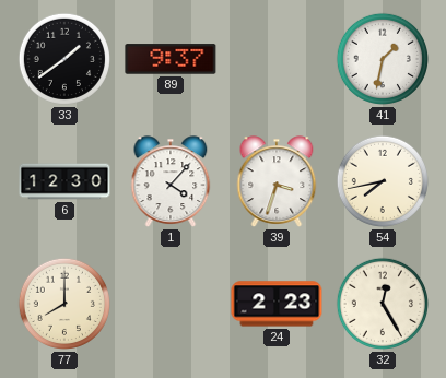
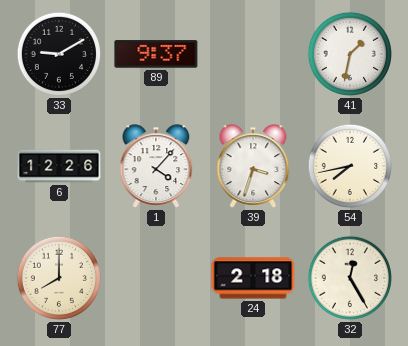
33: 1:39 -> 9:10 (59, 54)
6: 12:30 -> 12:26 (59, 166)
24: 2:23 -> 2:18 (253, 278)
